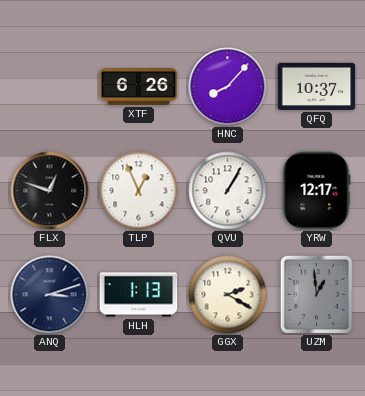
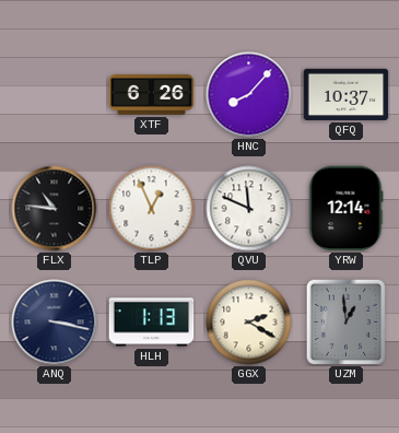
FLX: 12:48 -> 10:46 (55, 209)
QVU: 1:05 -> 11:49 (249, 209)
YRW: 12:17 -> 12:14 (345, 209)
ANQ: 3:12 -> 3:17 (55, 323)
